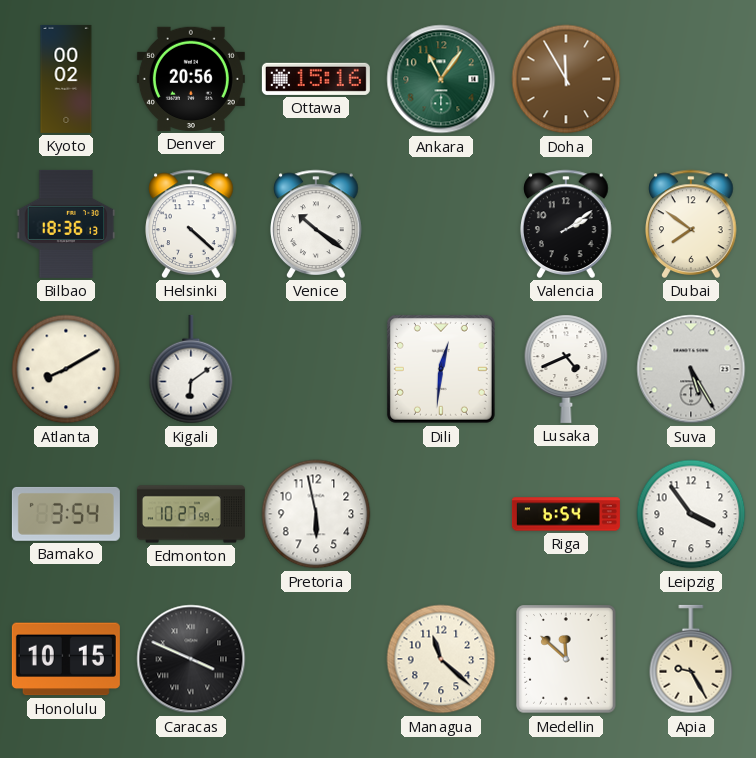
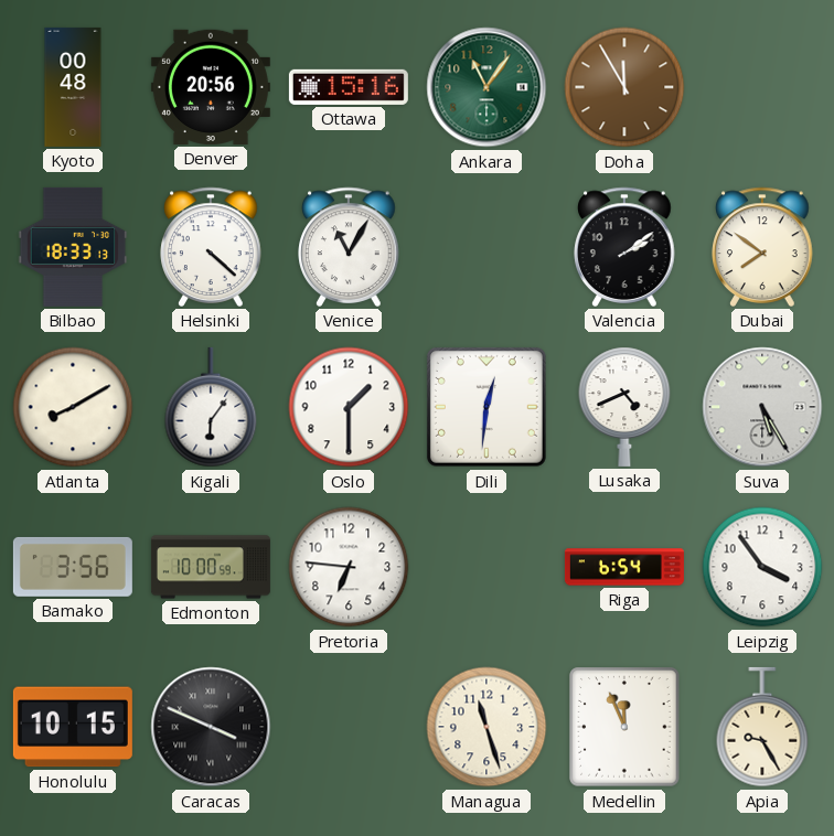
Kyoto: 00:02 -> 00:48 (73, 87)
Bilbao: 18:36 -> 18:33 (73, 247)
Venice: 10:21 -> 11:05 (349, 247)
Kigali: 6:09 -> 6:06 (211, 407)
Oslo: none -> 1:30 (349, 407)
Bamako: 3:54 -> 3:56 (73, 567)
Edmonton: 10:27 -> 10:00 (211, 567)
Pretoria: 5:58 -> 6:46 (349, 567)
Managua: 11:22 -> 11:27 (487, 727)
Medellin: 11:52 -> 11:56 (624, 727)
